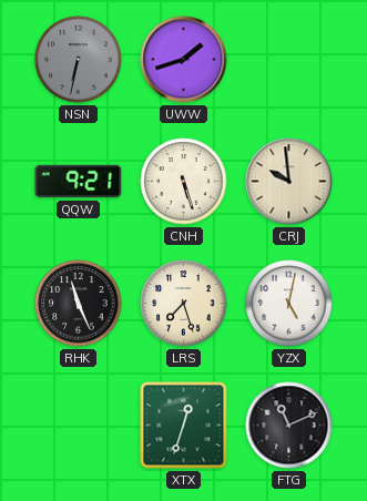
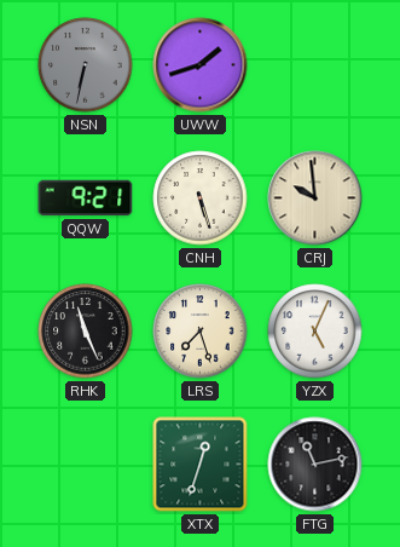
YZX: 5:02 -> 5:04 (315, 332)
FTG: 11:11 -> 11:13 (315, 465)
